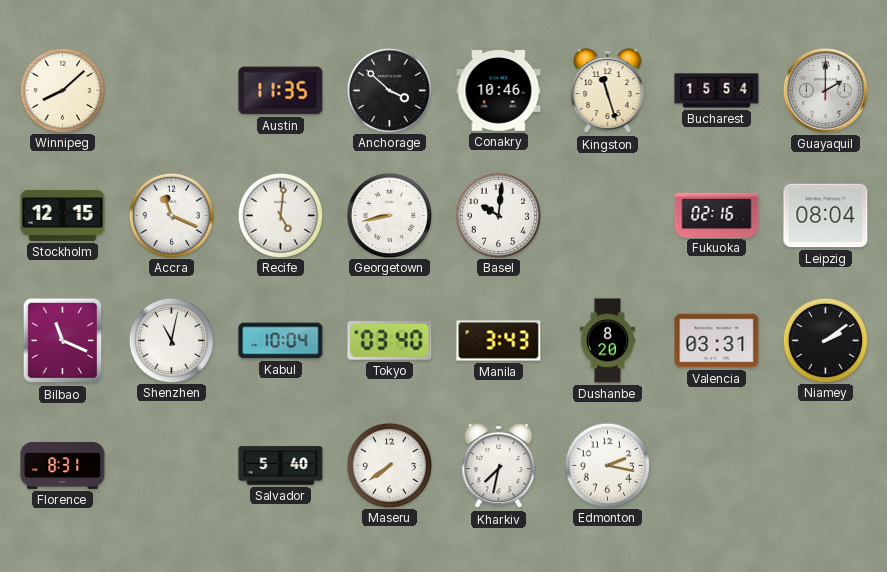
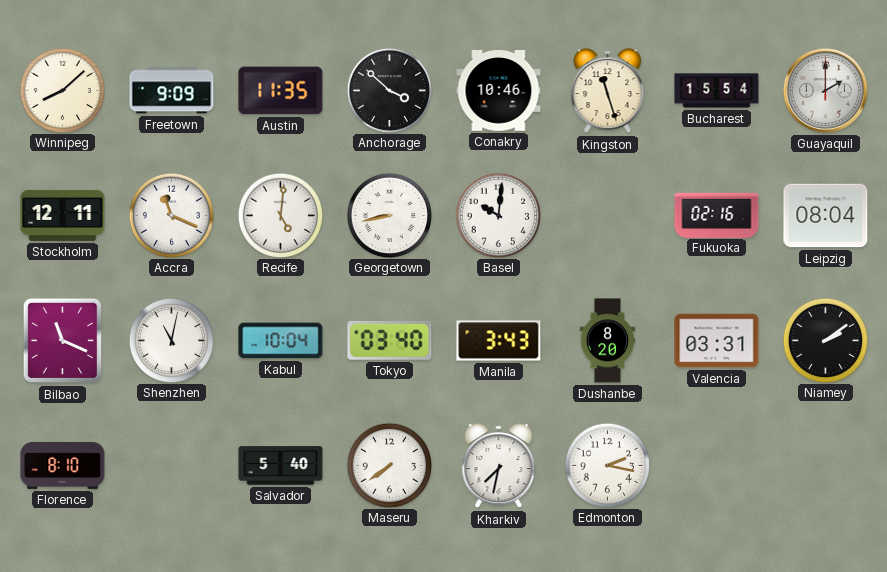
Freetown: none -> 9:09 (172, 91)
Stockholm: 12:15 -> 12:11 (63, 215)
Florence: 8:31 -> 8:10 (63, 465)
